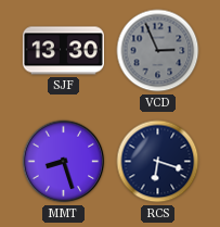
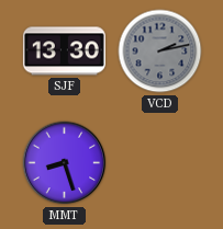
VCD: 2:56 -> 2:13 (160, 51)
RCS: 6:18 -> none (158, 162)
